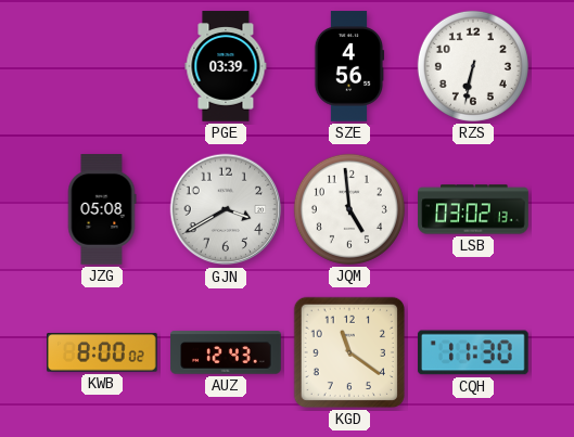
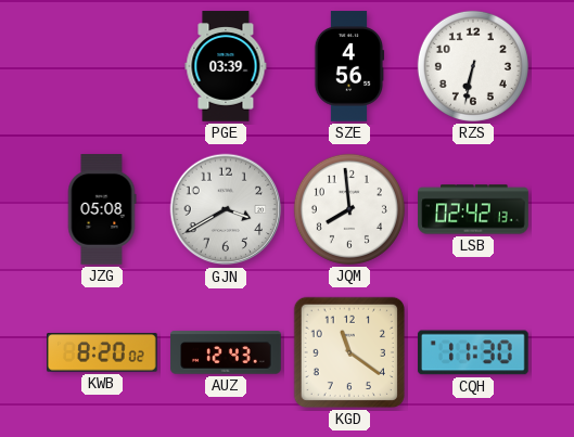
JQM: 4:59 -> 7:59 (349, 209)
LSB: 03:02 -> 02:42 (473, 209)
KWB: 8:00 -> 8:20 (103, 352)
